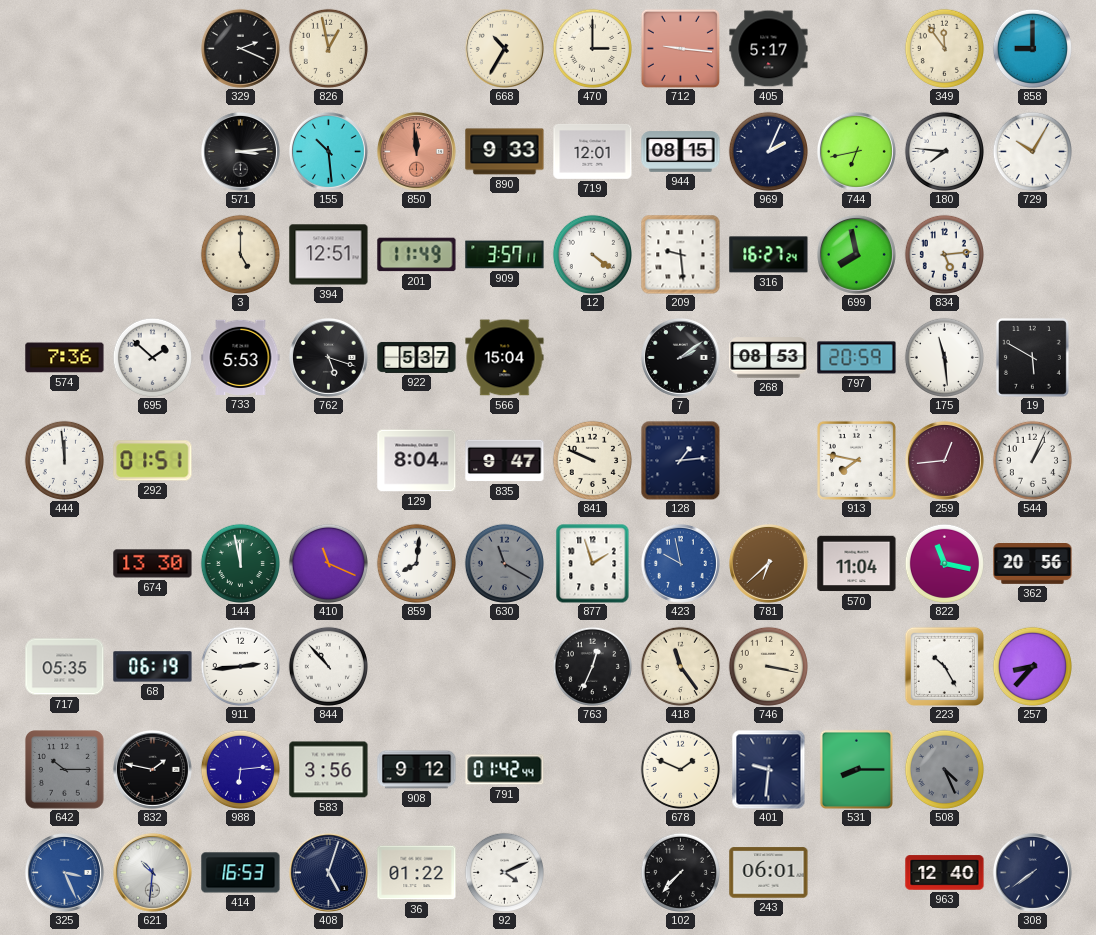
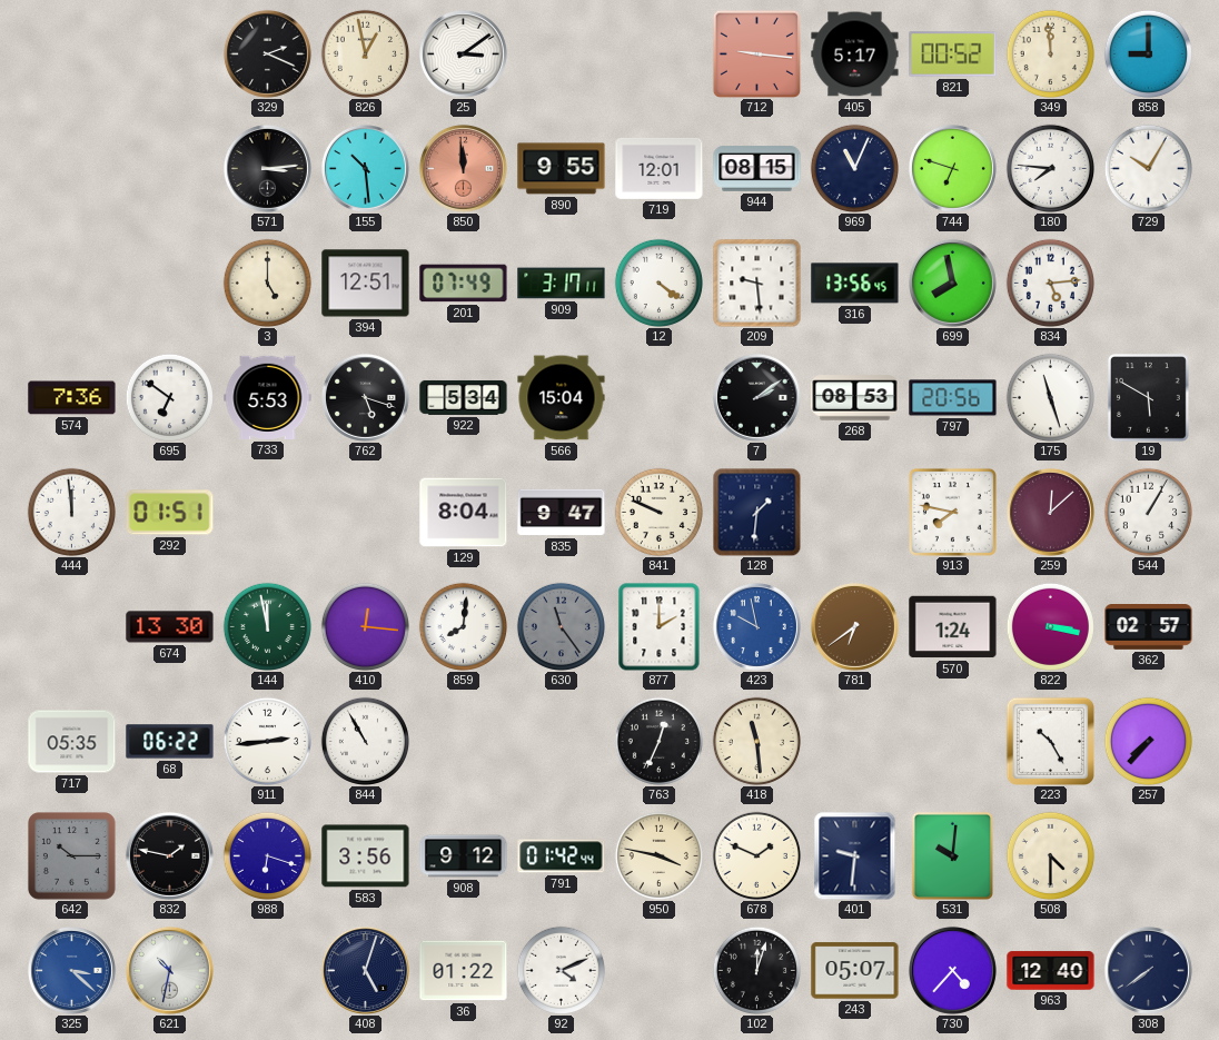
25: none -> 3:09 (463, 53)
668: 10:35 -> none (504, 48)
470: 3:00 -> none (592, 48)
821: none -> 00:52 (953, 55)
349: 11:54 -> 11:59 (1050, 53)
890: 9:33 -> 9:55 (562, 169)
969: 2:04 -> 11:04 (854, 168)
744: 6:43 -> 6:48 (952, 168)
201: 11:49 -> 07:49 (464, 284)
909: 3:57 -> 3:17 (562, 284)
316: 16:27 -> 13:56 (855, 284)
695: 1:52 -> 6:51 (169, 397)
922: 5:37 -> 5:34 (464, 397)
797: 20:59 -> 20:56 (953, 398)
175: 11:29 -> 11:27 (1050, 397)
128: 1:14 -> 1:31 (756, 512)
259: 12:44 -> 12:08 (1050, 512)
544: 1:04 -> 1:05 (1148, 512)
410: 11:19 -> 12:16 (365, 626)
630: 11:20 -> 11:24 (561, 626)
877: 1:57 -> 2:00 (660, 627)
781: 6:38 -> 6:39 (854, 626)
570: 11:04 -> 1:24 (953, 627)
822: 11:17 -> 3:17 (1050, 626)
362: 20:56 -> 02:57 (1149, 627)
68: 06:19 -> 06:22 (170, 742)
844: 10:53 -> 10:55 (365, 741)
418: 11:24 -> 11:29 (756, 741)
746: 3:17 -> none (768, 666)
257: 8:37 -> 7:37 (1148, 741)
988: 6:14 -> 6:18 (267, 855)
950: none -> 3:47 (658, 855)
531: 8:15 -> 10:01 (952, 855)
508: 4:26 -> 4:30 (1050, 855)
508 dial: grey -> cream (1050, 855)
325: 3:26 -> 3:22 (71, 970)
621: 10:31 -> 10:32 (169, 970)
414: 16:53 -> none (241, 873)
102: 7:37 -> 12:03 (756, 970)
243: 06:01 -> 05:07 (855, 971)
730: none -> 4:37 (952, 970)
